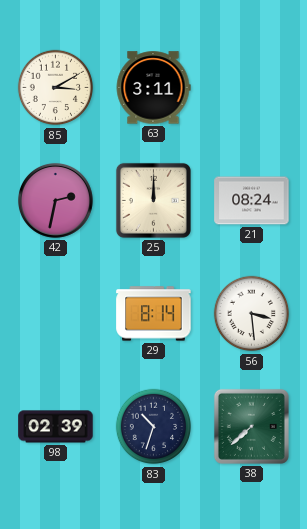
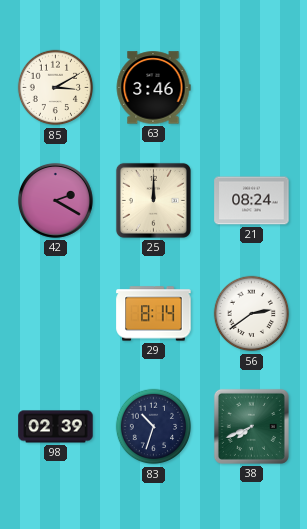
63: 3:11 -> 3:46 (153, 88)
42: 2:32 -> 2:20 (55, 200)
56: 3:29 -> 2:39 (252, 314)
38: 7:38 -> 7:41 (251, 426)
